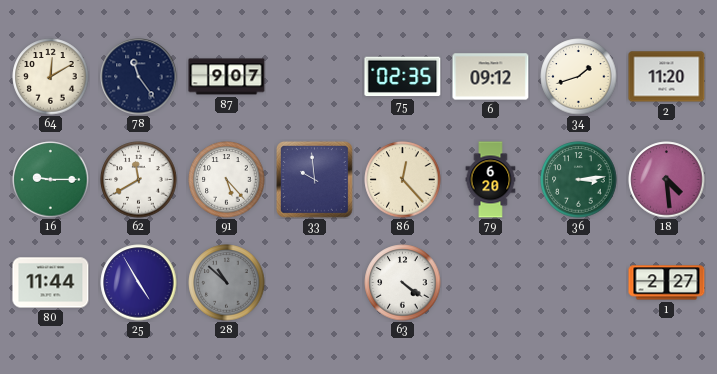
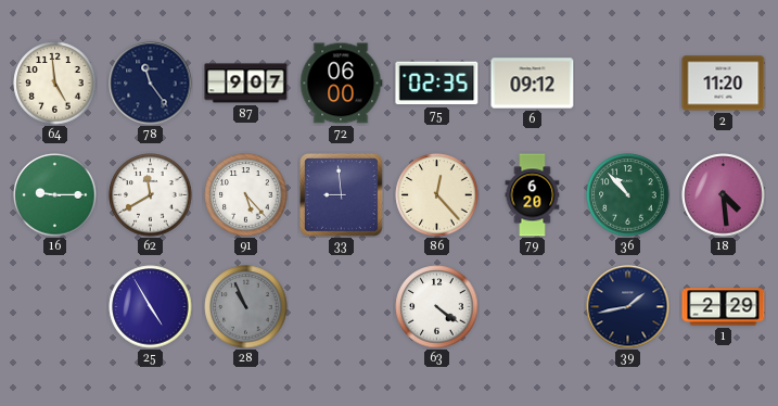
64: 12:10 -> 4:59 (55, 84)
72: none -> 06:00 (341, 84)
34: 1:42 -> none (579, 77)
33: 9:59 -> 8:59 (341, 194)
36: 3:14 -> 10:53 (628, 195)
80: 11:44 -> none (51, 283)
28: 10:52 -> 10:56 (246, 307)
39: none -> 1:43 (628, 307)
1: 2:27 -> 2:29 (724, 307)
